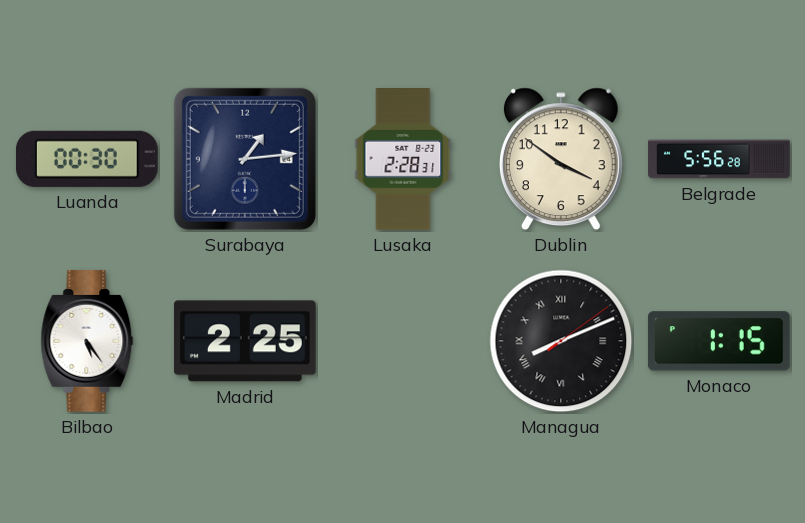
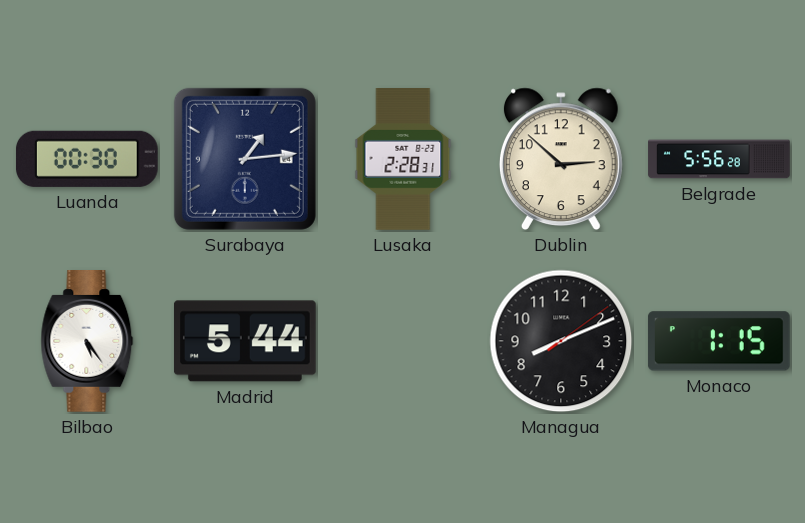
Dublin: 3:51 -> 2:52 (561, 159)
Madrid: 2:25 -> 5:44 (245, 341)
Managua numerals: Roman -> Arabic (561, 341)
